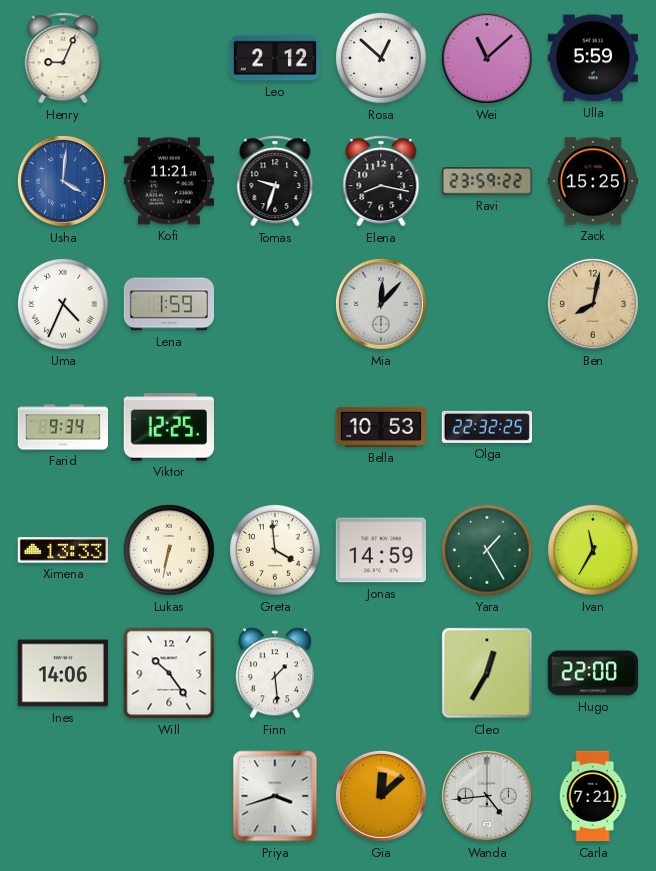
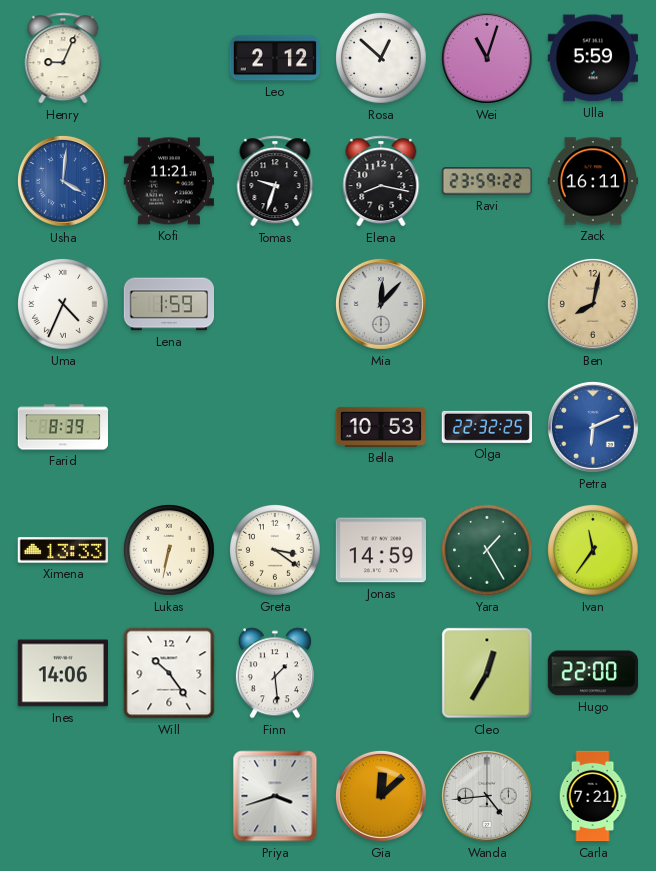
Wei: 11:08 -> 11:03 (487, 58)
Zack: 15:25 -> 16:11 (592, 181)
Farid: 9:34 -> 8:39 (62, 427)
Viktor: 12:25 -> none (169, 427)
Petra: none -> 6:11 (593, 427)
Greta: 3:59 -> 3:21 (276, 551)
Ivan: 11:35 -> 11:36 (594, 551)
